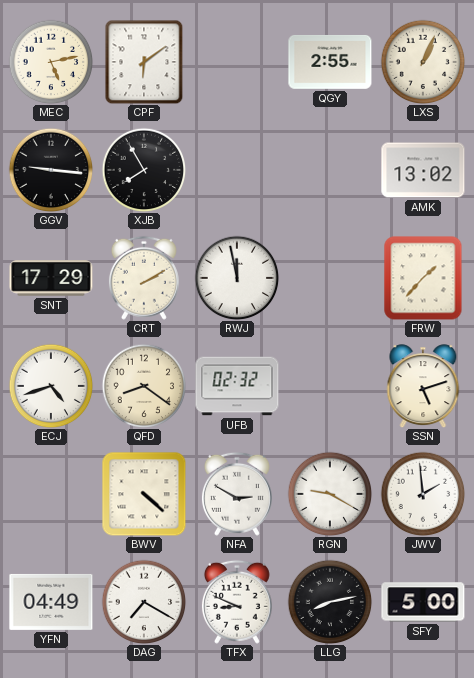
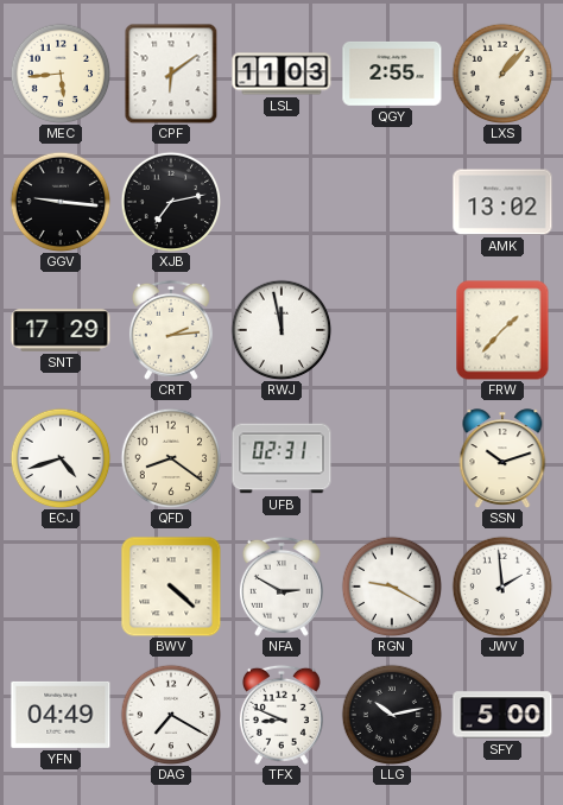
MEC: 5:13 -> 5:44 (61, 74)
LSL: none -> 11:03 (281, 74)
LXS: 1:04 -> 1:07 (502, 74)
XJB: 7:55 -> 7:13 (171, 202)
CRT: 2:10 -> 2:14 (171, 330)
UFB: 02:32 -> 02:31 (281, 458)
SSN: 5:12 -> 10:12 (502, 458)
LLG: 8:13 -> 10:13 (392, 715)
